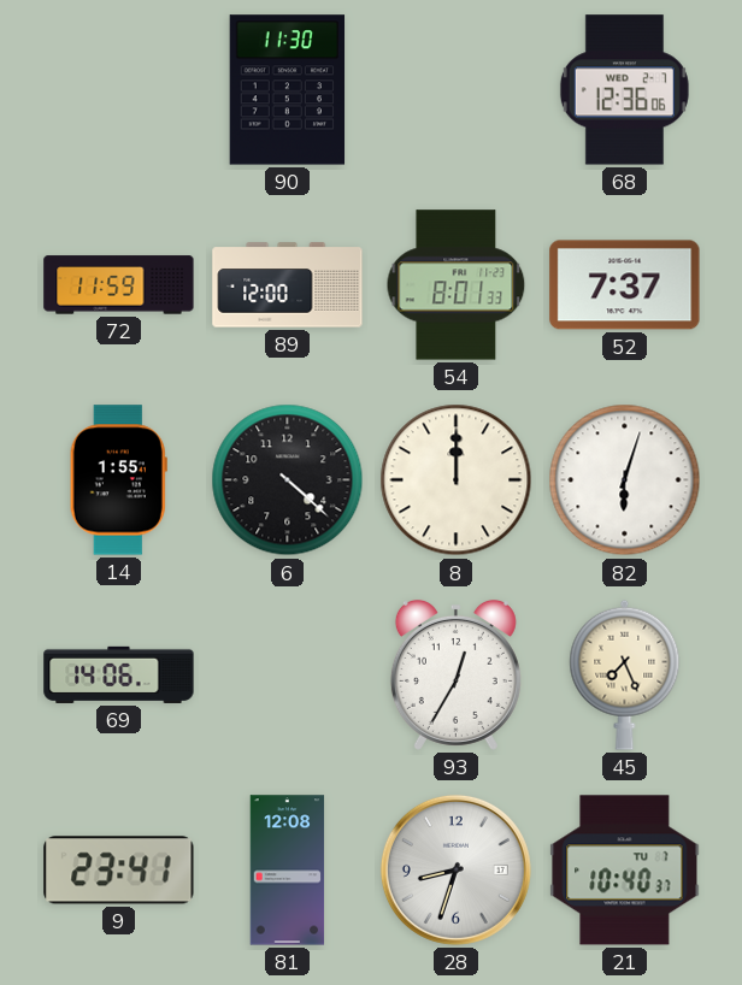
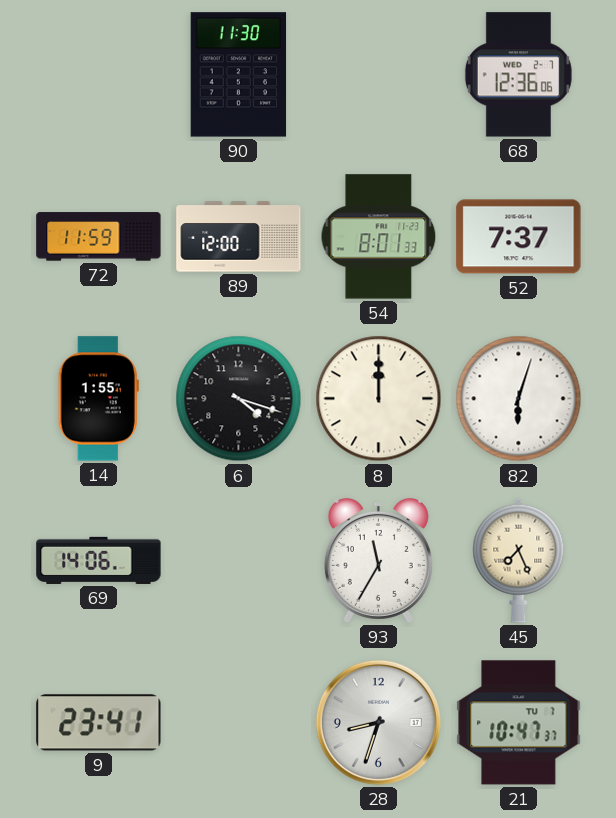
6: 4:22 -> 4:18 (239, 399)
93: 12:35 -> 11:35 (378, 560)
81: 12:08 -> none (288, 871)
21: 10:40 -> 10:47 (519, 723)
